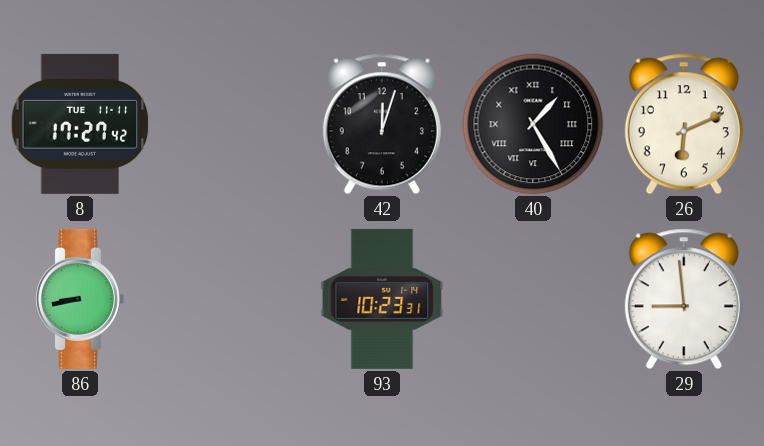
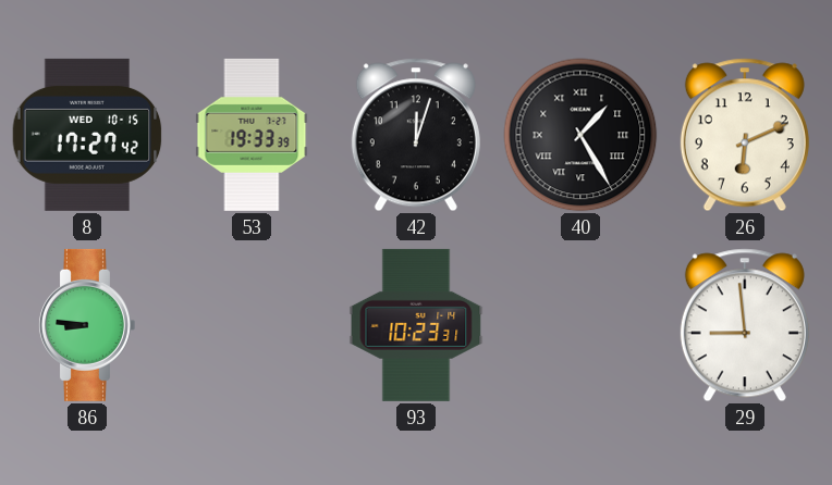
8 date: TUE 11-11 -> WED 10-15 (87, 135)
53: none -> 19:33 (252, 135)
86: 8:43 -> 8:46 (87, 325)
